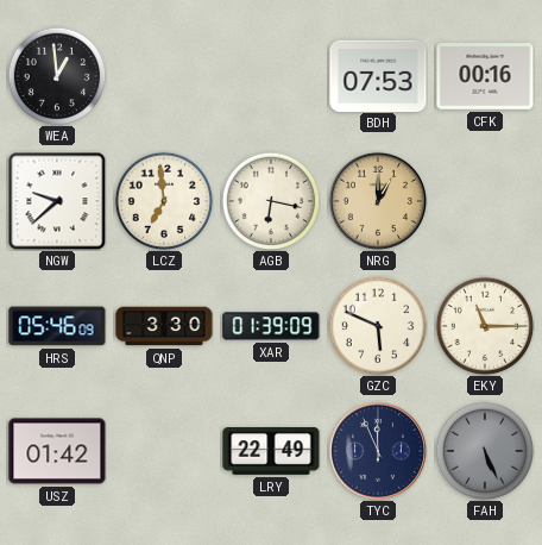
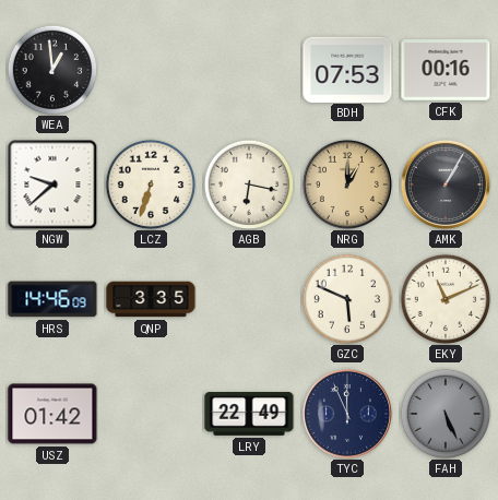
LCZ: 6:59 -> 6:33 (151, 184)
AMK: none -> 1:05 (446, 184)
HRS: 05:46 -> 14:46 (52, 299)
QNP: 3:30 -> 3:35 (151, 299)
XAR: 01:39 -> none (271, 326)
EKY: 11:15 -> 11:11 (446, 299)
